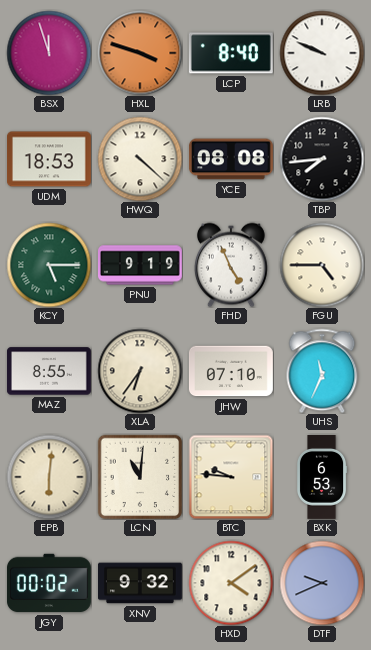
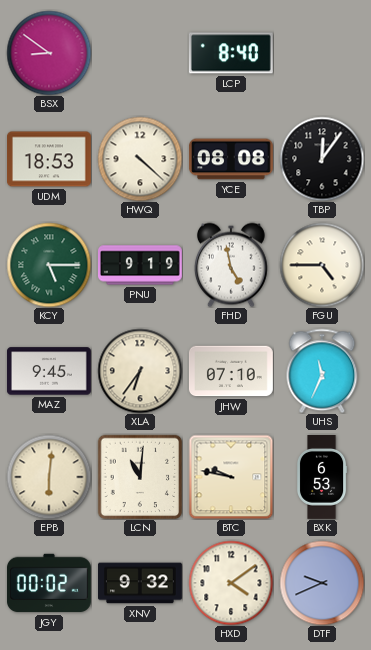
BSX: 11:57 -> 8:51 (49, 53)
HXL: 3:48 -> none (140, 53)
LRB: 9:49 -> none (322, 53)
TBP: 7:44 -> 12:06 (322, 159)
FHD: 4:56 -> 4:58 (231, 265)
MAZ: 8:55 -> 9:45 (49, 371)
BTC: 9:46 -> 9:47 (231, 477)
